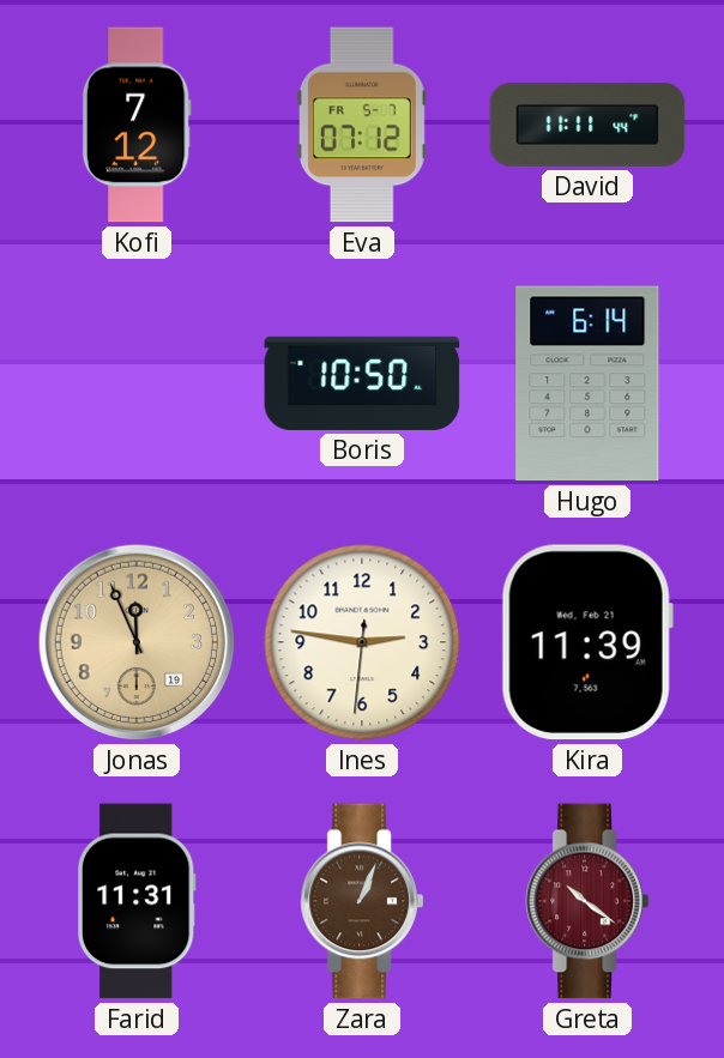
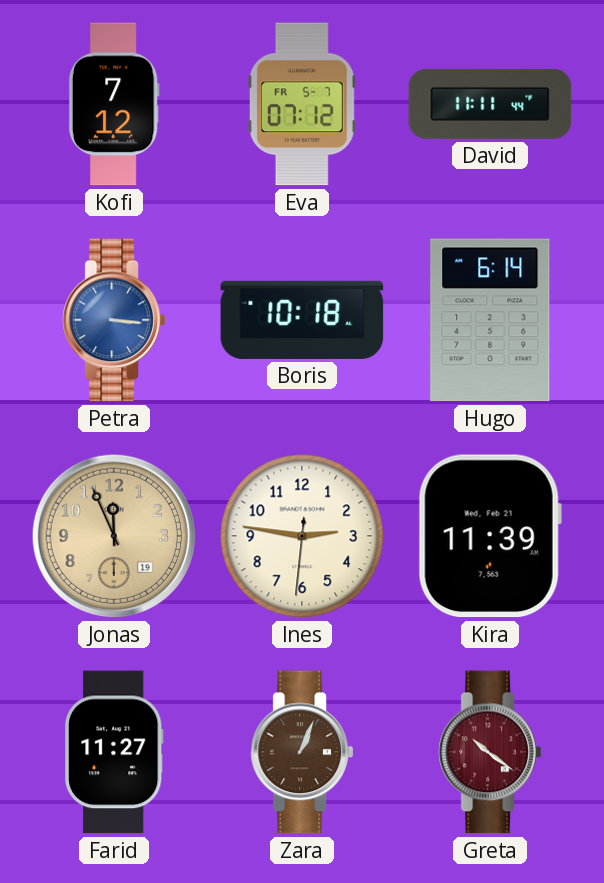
Petra: none -> 3:16 (114, 320)
Boris: 10:50 -> 10:18 (302, 320)
Farid: 11:31 -> 11:27 (114, 752)
